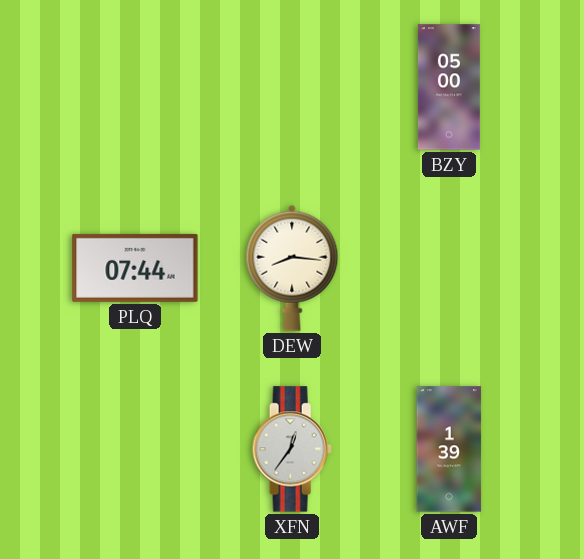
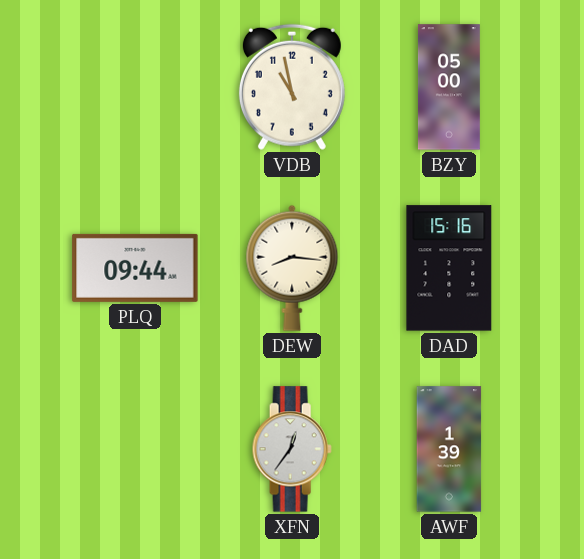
VDB: none -> 10:58 (292, 87)
PLQ: 07:44 -> 09:44 (135, 268)
DAD: none -> 15:16 (449, 268)
